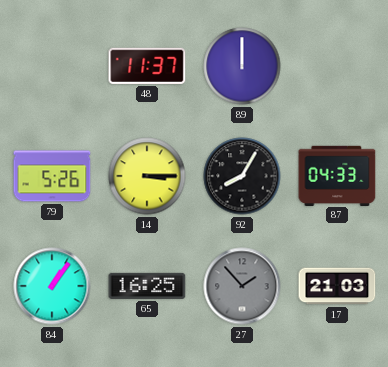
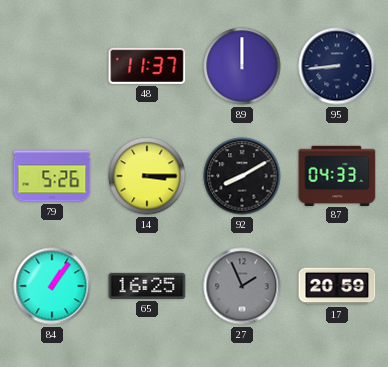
95: none -> 8:44 (337, 66)
92: 8:05 -> 8:10 (242, 176)
27: 1:53 -> 1:56 (242, 286)
17: 21:03 -> 20:59 (337, 286)
